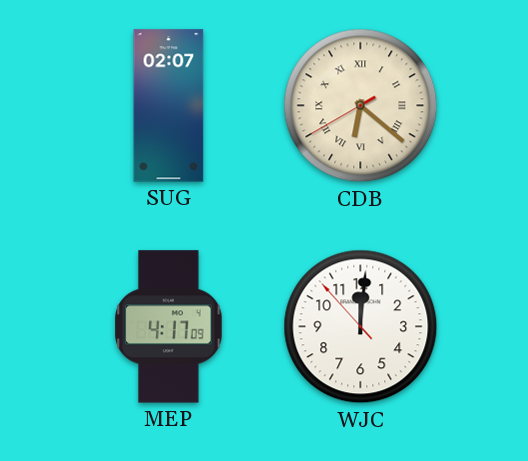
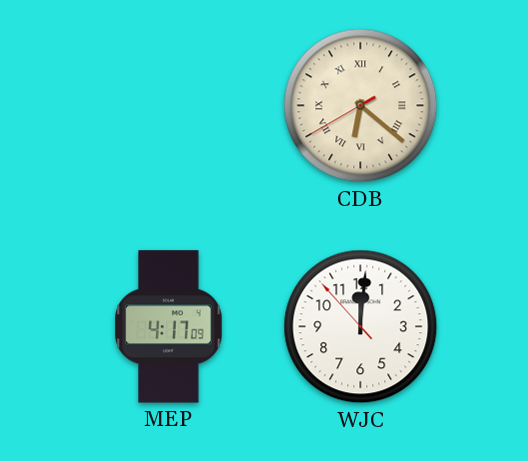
SUG: 02:07 -> none (169, 106)
